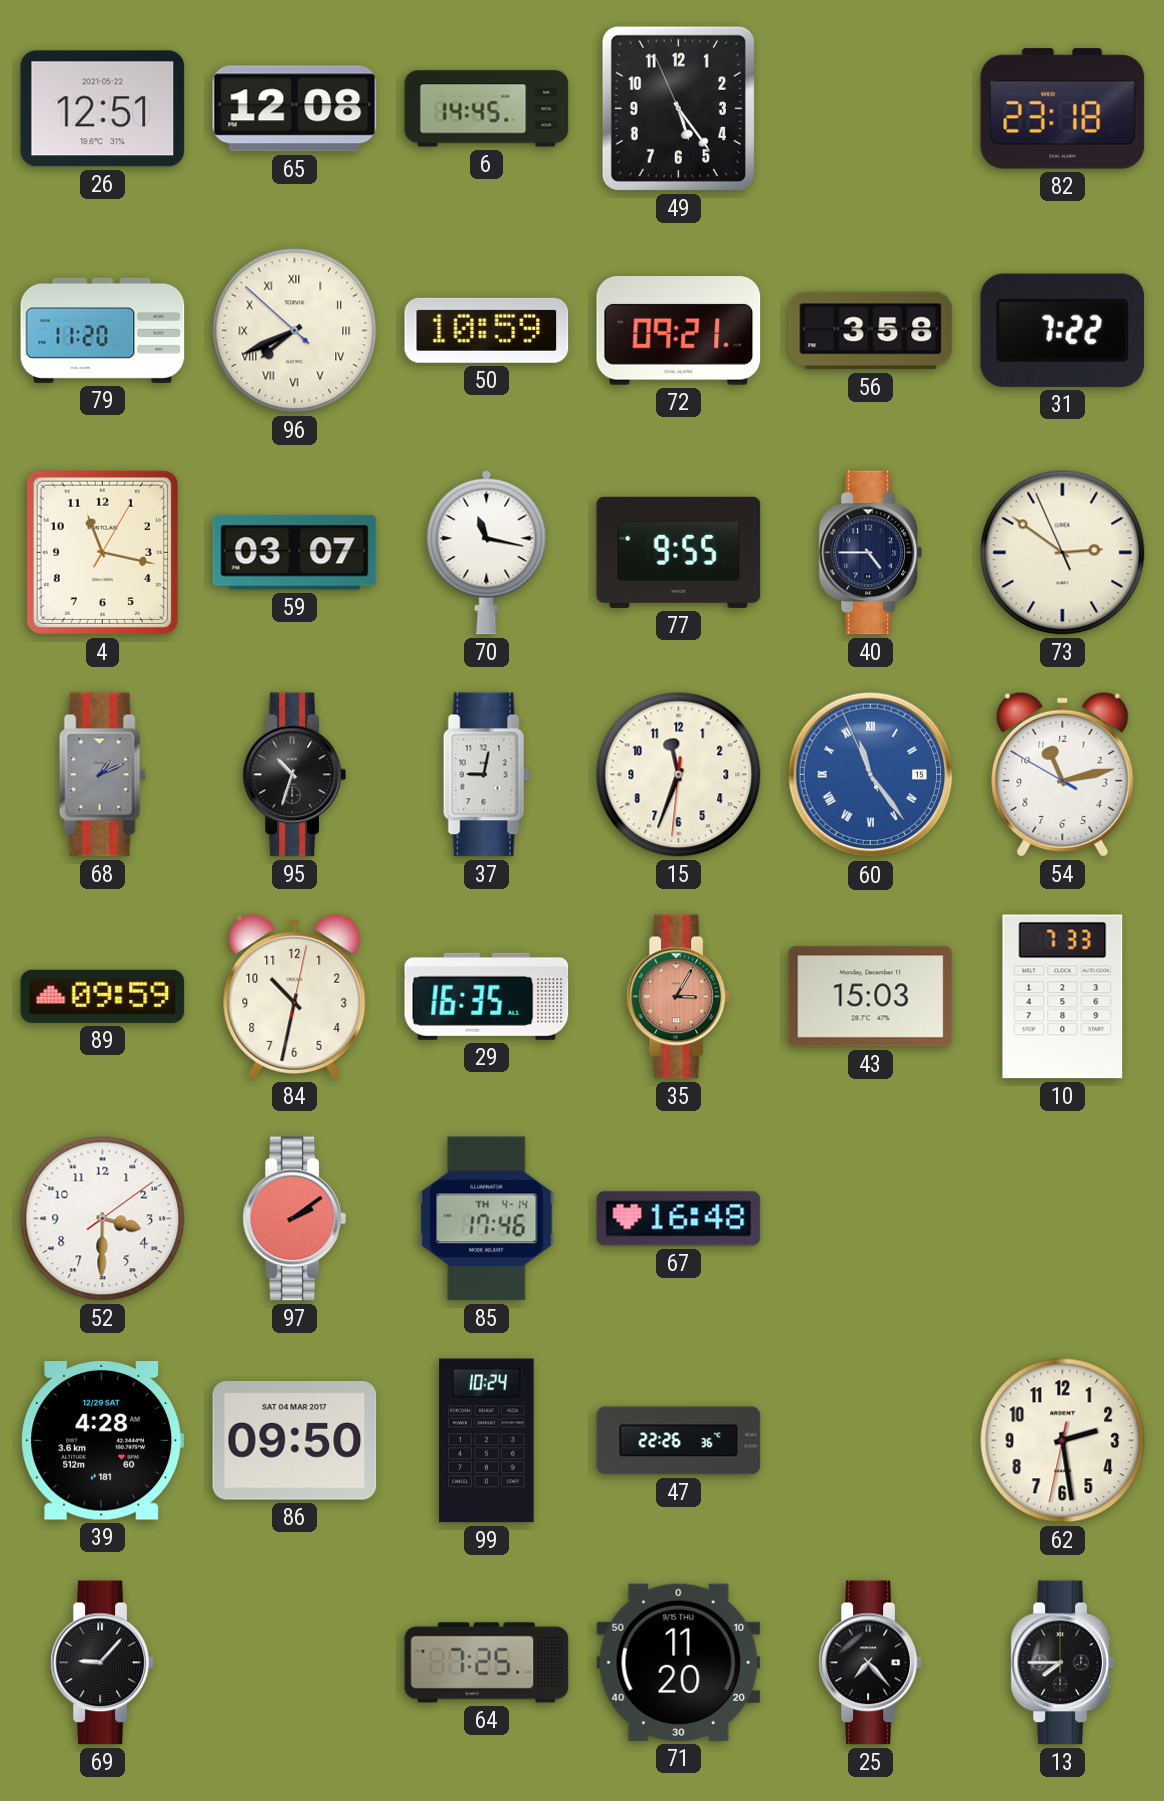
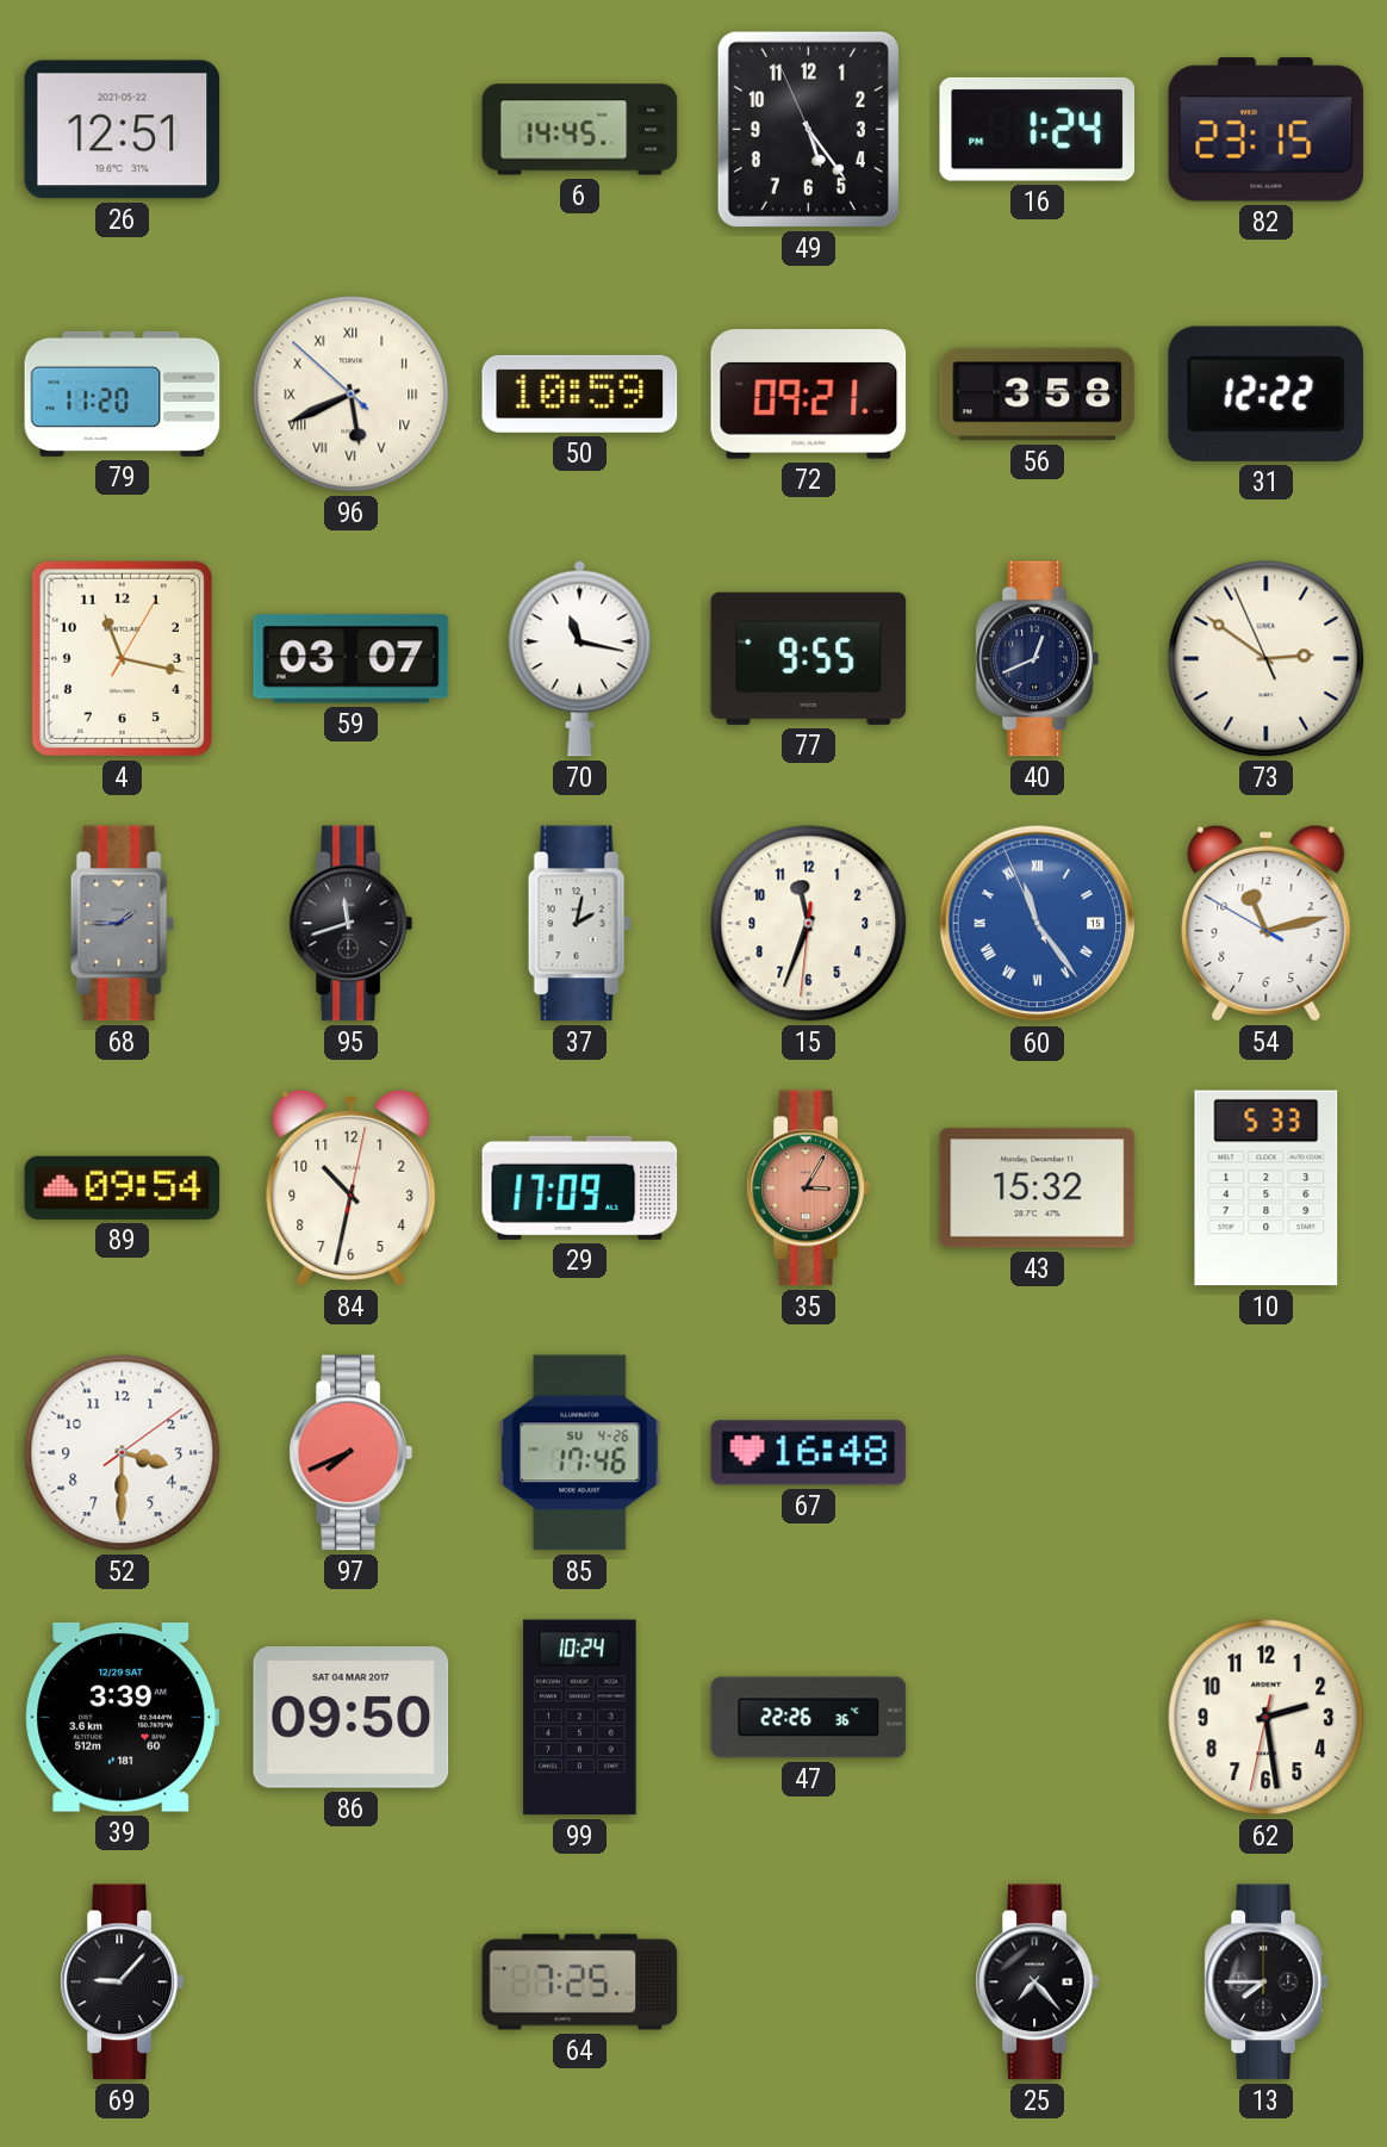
65: 12:08 -> none (295, 109)
16: none -> 1:24 (1038, 129)
82: 23:18 -> 23:15 (1267, 130)
96: 7:40 -> 5:40 (352, 395)
31: 7:22 -> 12:22 (1267, 393)
40: 4:45 -> 12:41 (1037, 659)
68: 1:11 -> 1:45 (122, 924)
95: 10:33 -> 11:42 (350, 924)
37: 9:02 -> 2:02 (579, 924)
89: 09:59 -> 09:54 (123, 1187)
29: 16:35 -> 17:09 (580, 1187)
43: 15:03 -> 15:32 (1038, 1189)
10: 7:33 -> 5:33 (1267, 1189)
97: 2:09 -> 7:41 (350, 1453)
85 date: TH 4-14 -> SU 4-26 (580, 1453)
39: 4:28 -> 3:39 (123, 1718)
71: 11:20 -> none (679, 1662)
